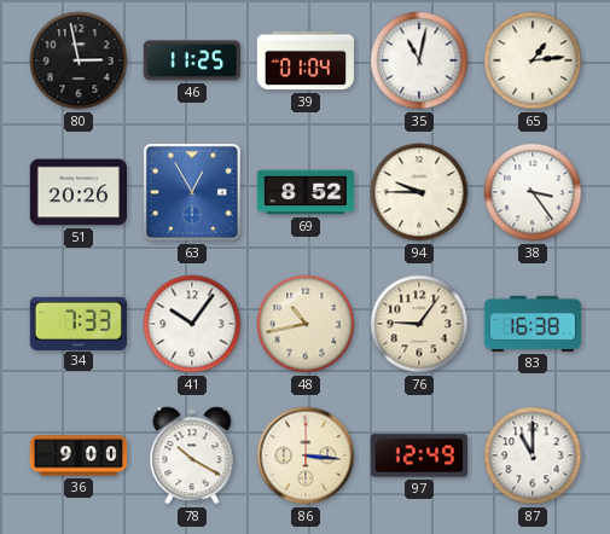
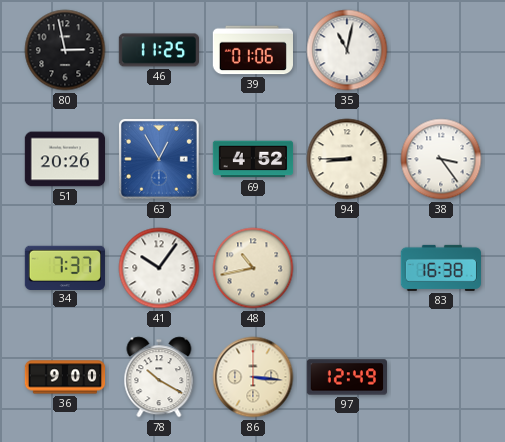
39: 01:04 -> 01:06 (252, 50)
65: 1:14 -> none (533, 60)
69: 8:52 -> 4:52 (253, 159)
94: 9:45 -> 8:45 (347, 159)
34: 7:33 -> 7:37 (65, 267)
76: 9:06 -> none (419, 324)
87: 11:00 -> none (533, 455)
